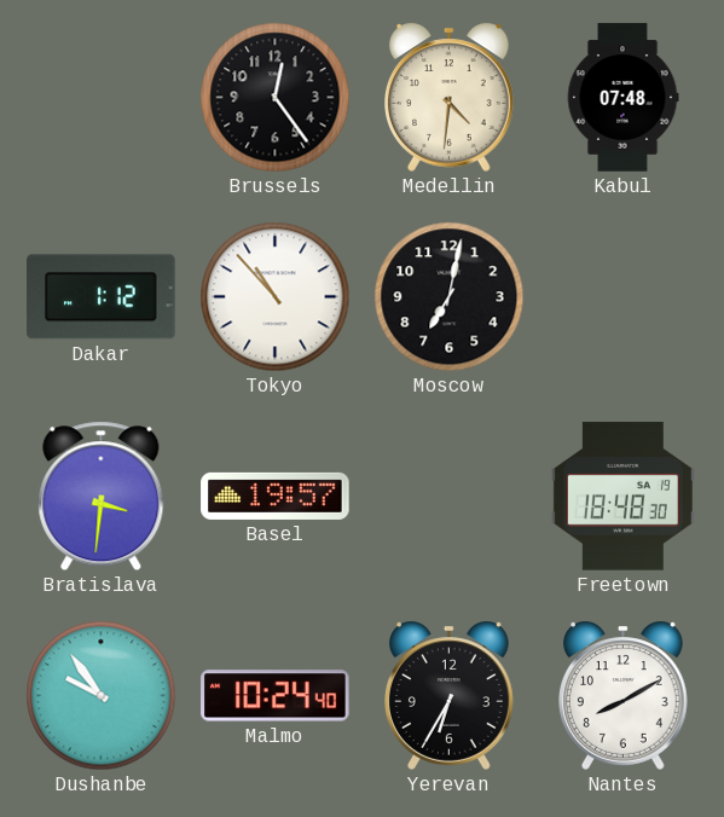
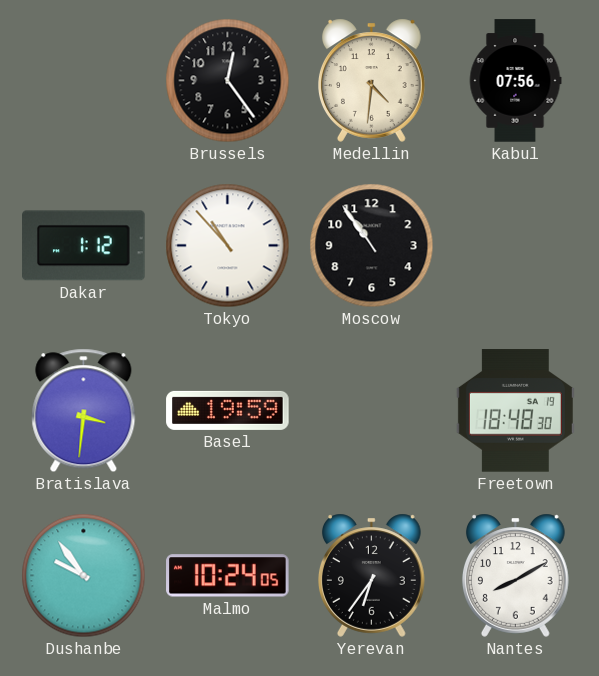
Kabul: 07:48 -> 07:56 (515, 81)
Moscow: 7:02 -> 10:54 (372, 246)
Basel: 19:57 -> 19:59 (228, 410)
Malmo: 10:24:40 -> 10:24:05 (228, 576)
Yerevan: 6:35 -> 6:36 (372, 575)
